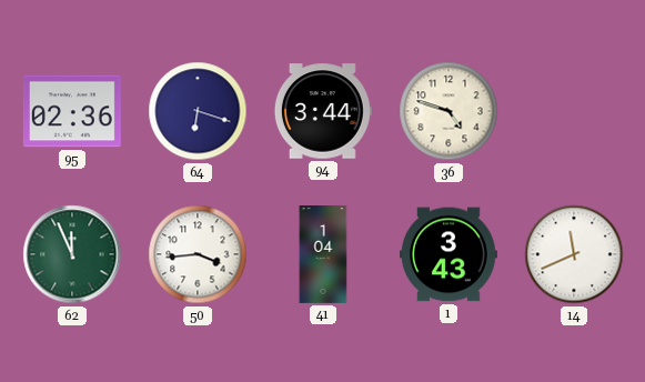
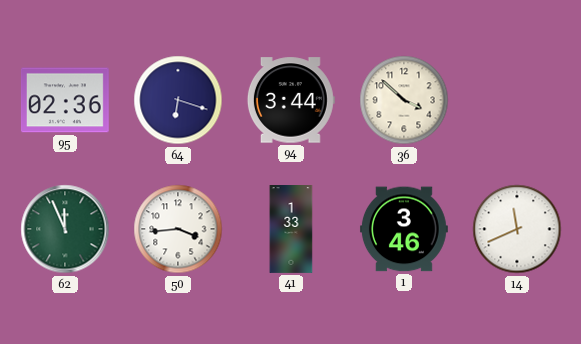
36: 4:48 -> 3:52 (404, 100)
41: 1:04 -> 1:33 (291, 230)
1: 3:43 -> 3:46 (404, 229)
